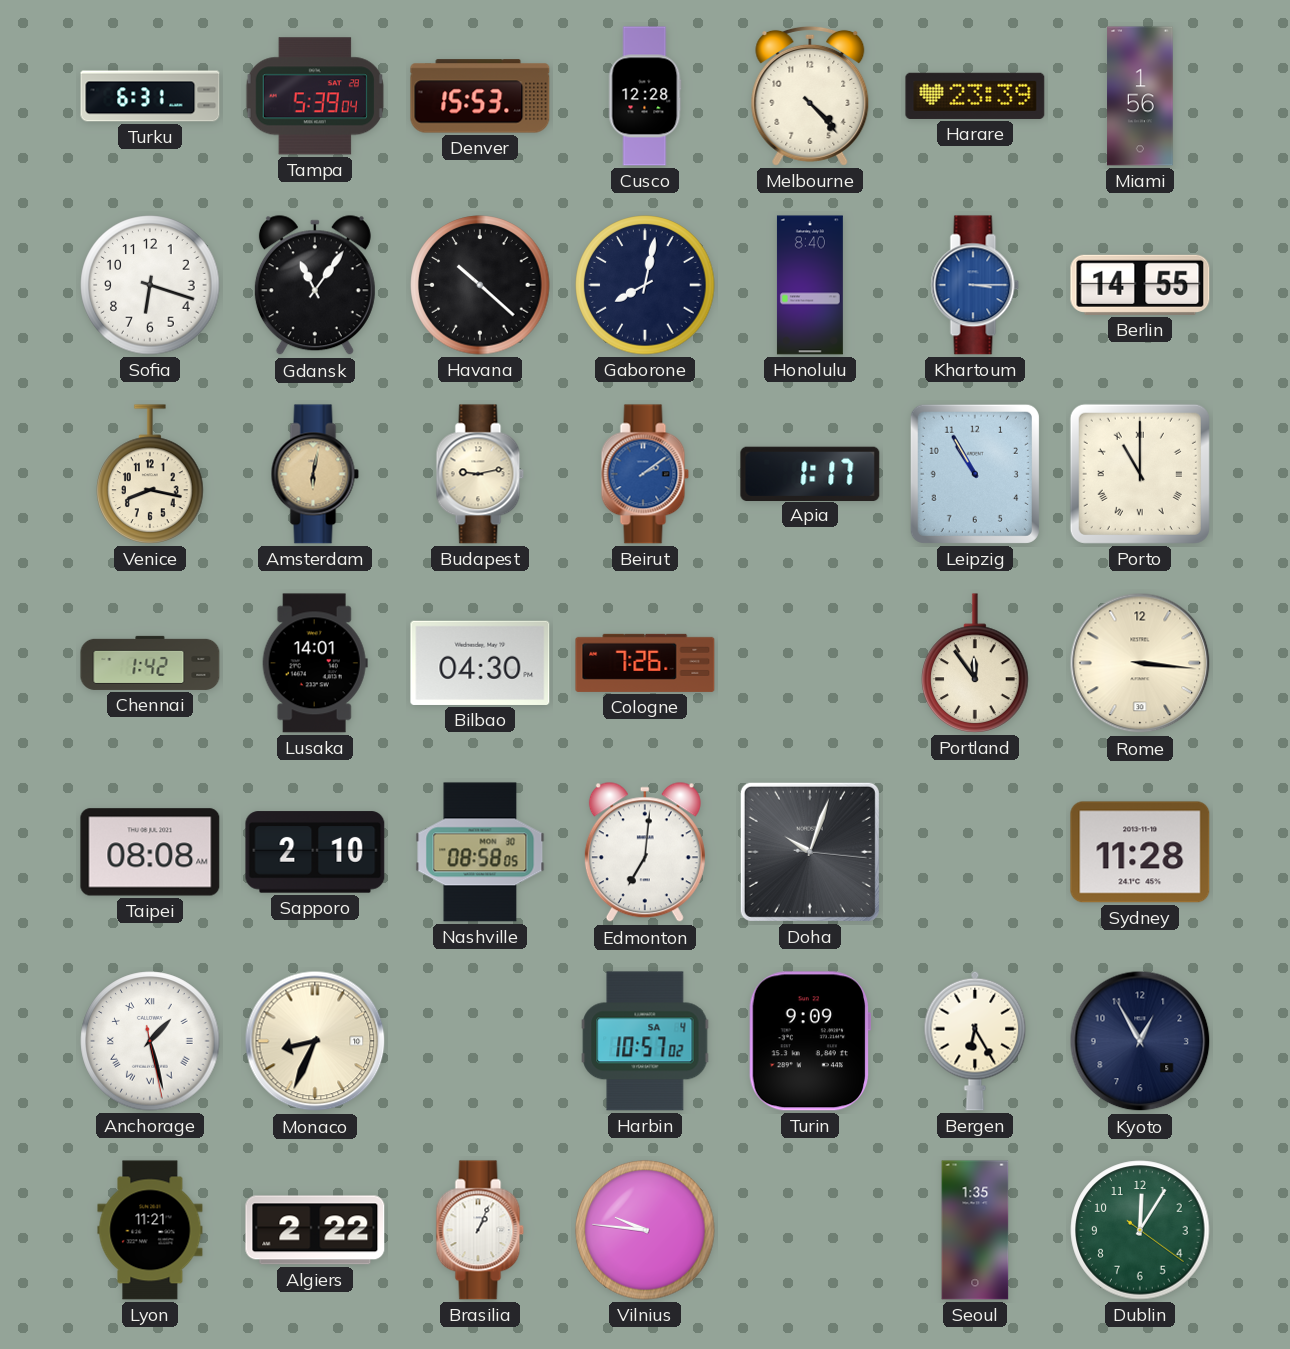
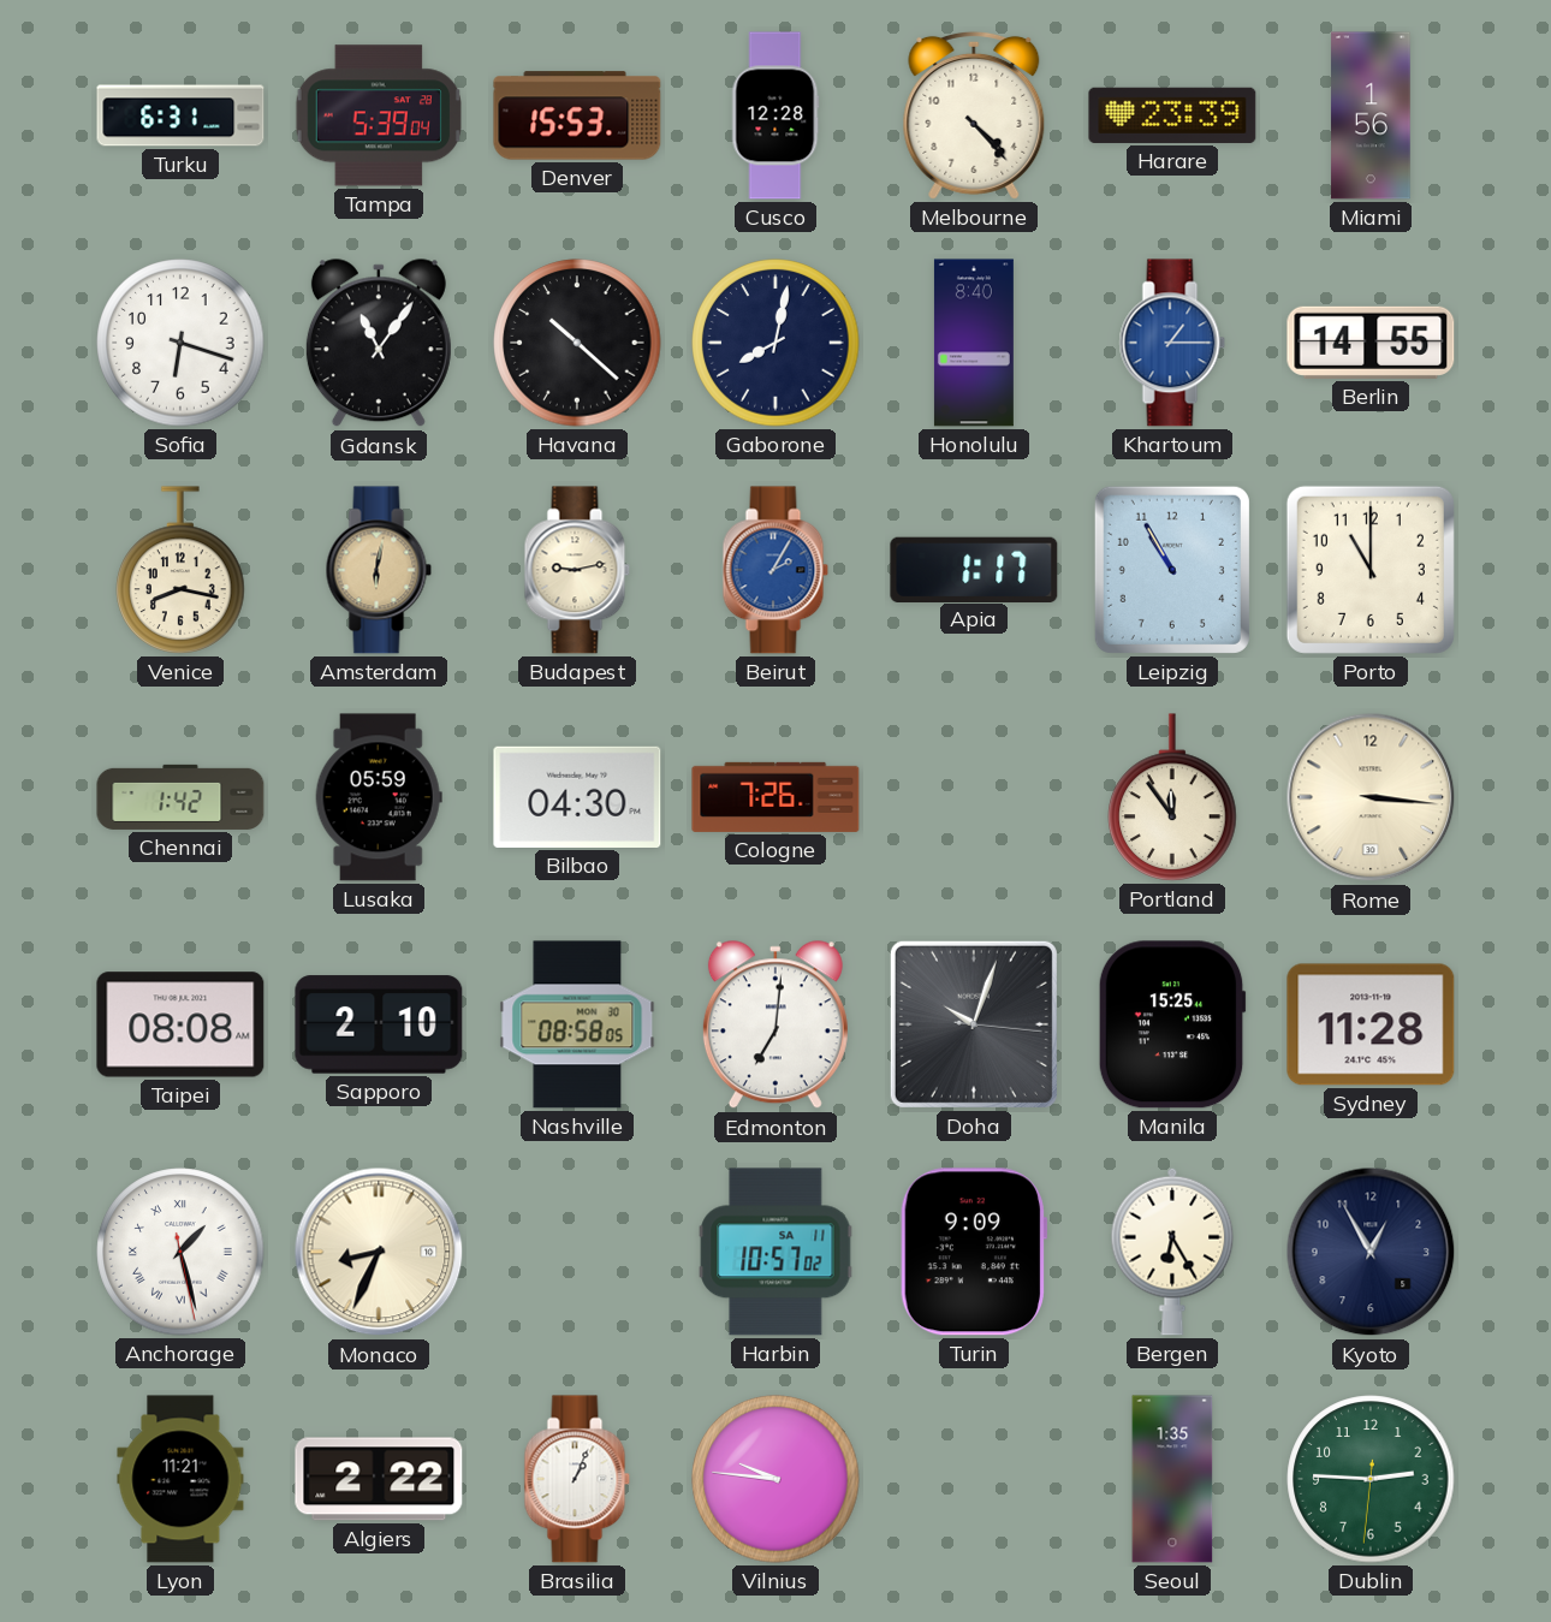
Khartoum: 3:15 -> 1:15 (1172, 343)
Beirut: 2:09 -> 2:05 (775, 570)
Porto numerals: Roman -> Arabic (1371, 570)
Lusaka: 14:01 -> 05:59 (379, 797)
Manila: none -> 15:25 (1172, 1024)
Harbin date: SA 4 -> SA 11 (775, 1252)
Dublin: 12:05 -> 2:45 (1371, 1479)
